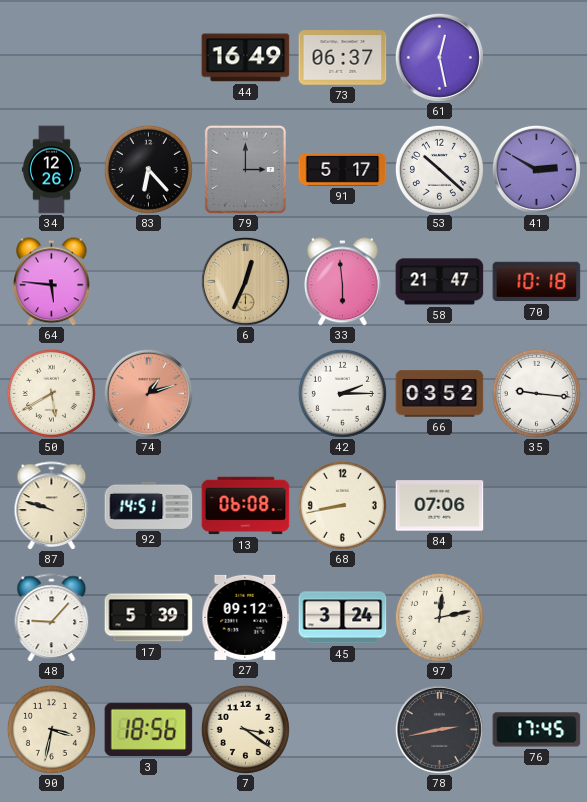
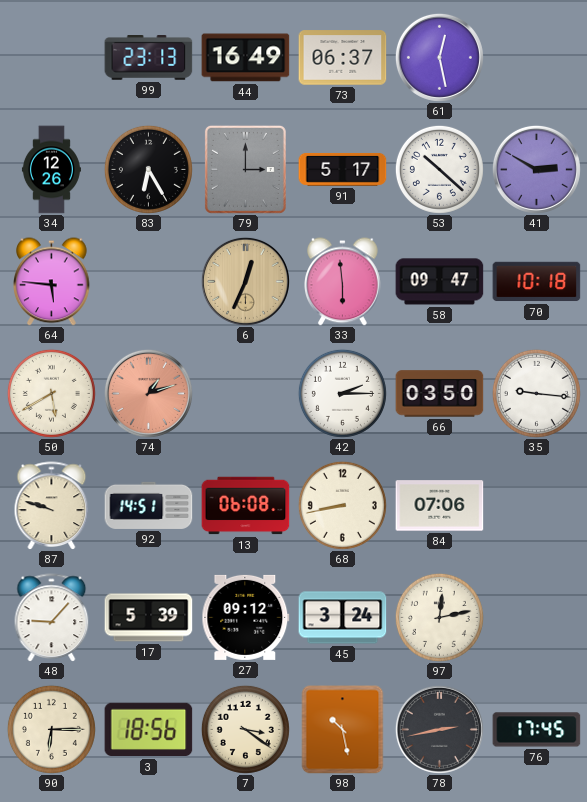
99: none -> 23:13 (149, 58)
83: 6:23 -> 6:25 (148, 169)
58: 21:47 -> 09:47 (440, 282)
66: 03:52 -> 03:50 (440, 394)
90: 3:32 -> 6:15 (51, 729)
98: none -> 10:28 (343, 730)
